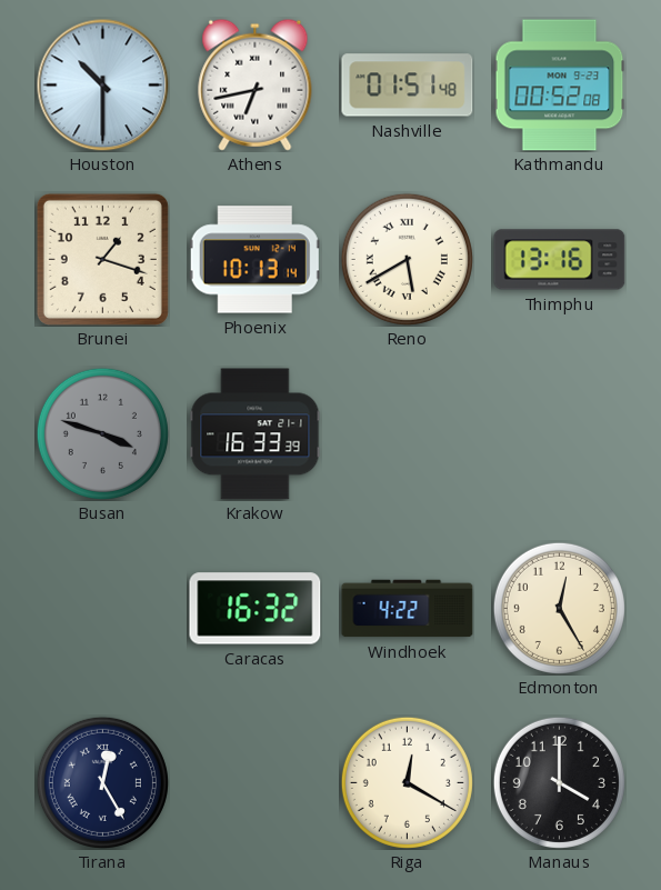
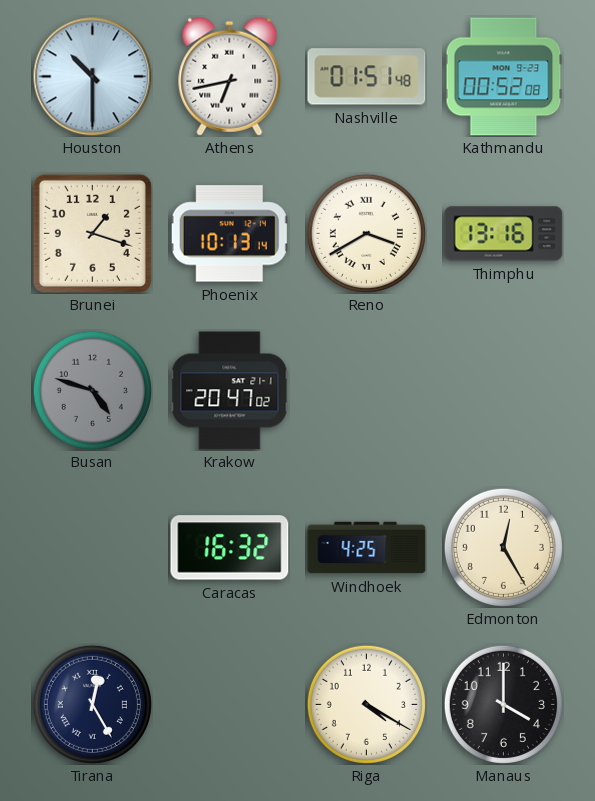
Reno: 5:40 -> 3:40 (366, 233)
Busan: 3:48 -> 4:48 (92, 390)
Krakow: 16:33 -> 20:47 (230, 391)
Windhoek: 4:22 -> 4:25 (367, 548)
Riga: 12:20 -> 4:20 (366, 704)
